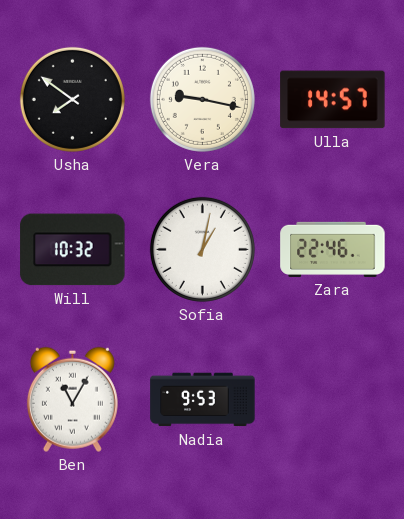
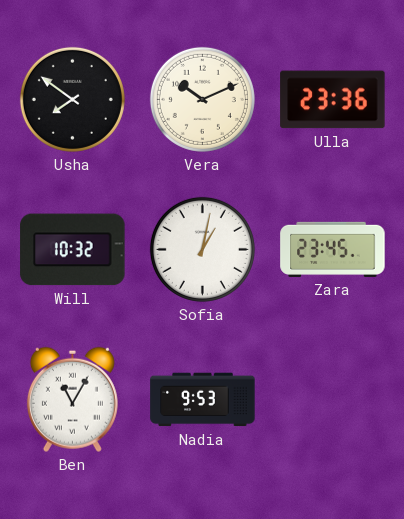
Vera: 9:17 -> 10:11 (202, 99)
Ulla: 14:57 -> 23:36 (333, 100)
Zara: 22:46 -> 23:45 (333, 249)
